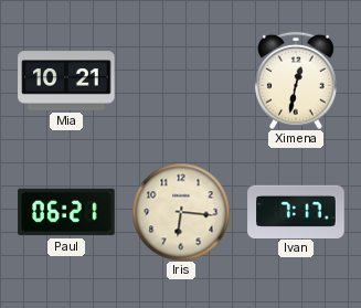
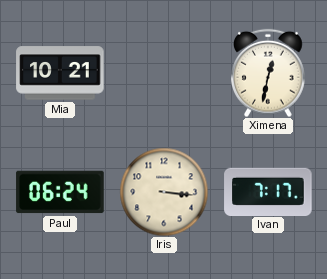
Paul: 06:21 -> 06:24 (60, 192)
Iris: 6:16 -> 3:16 (164, 192)
